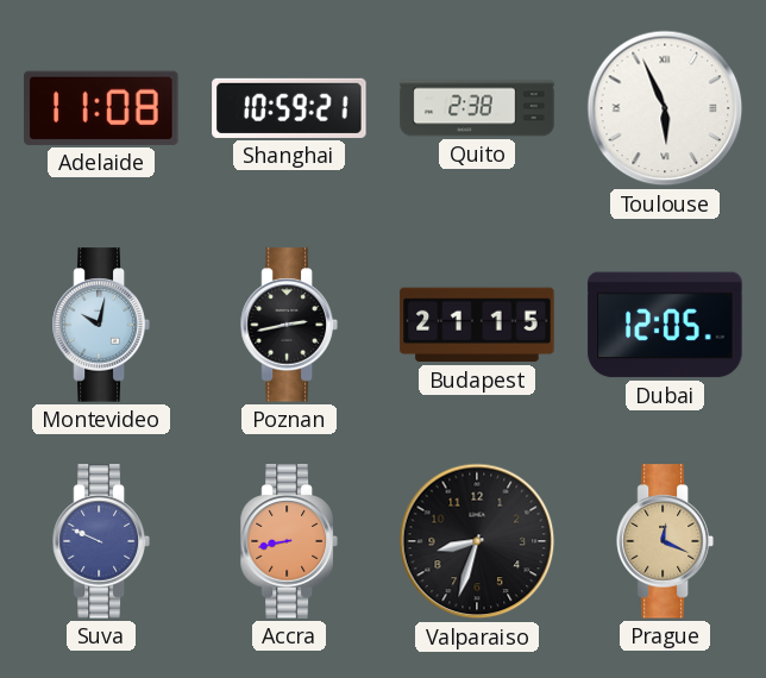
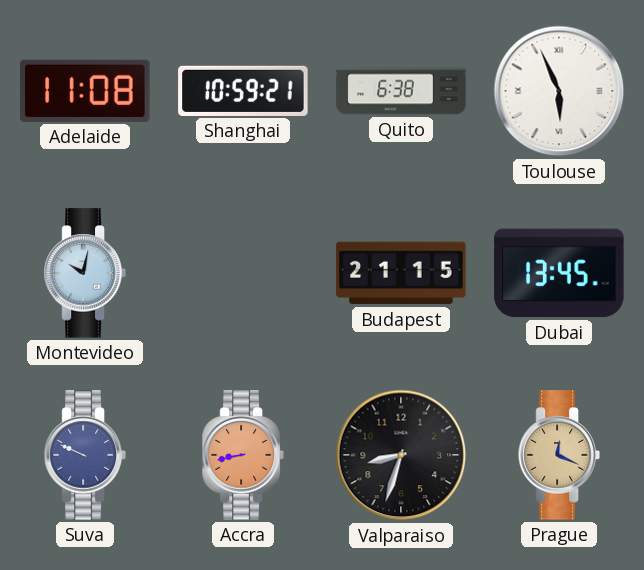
Quito: 2:38 -> 6:38 (401, 91)
Poznan: 2:43 -> none (289, 325)
Dubai: 12:05 -> 13:45 (559, 273)
